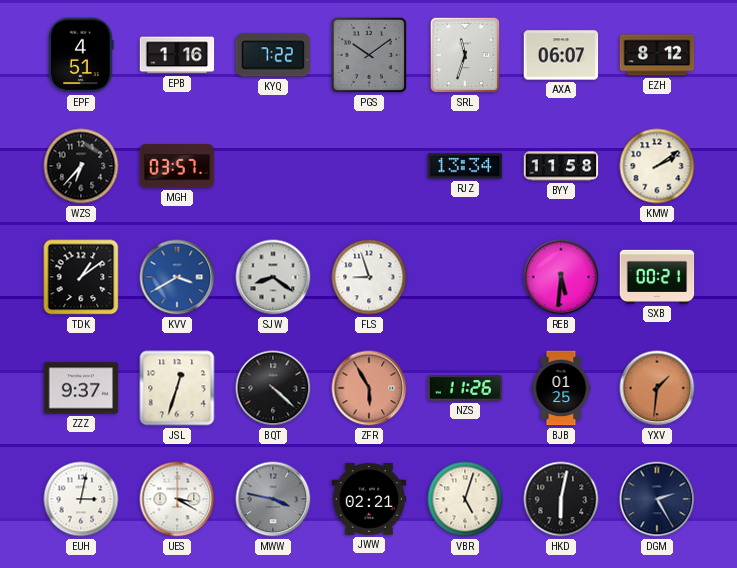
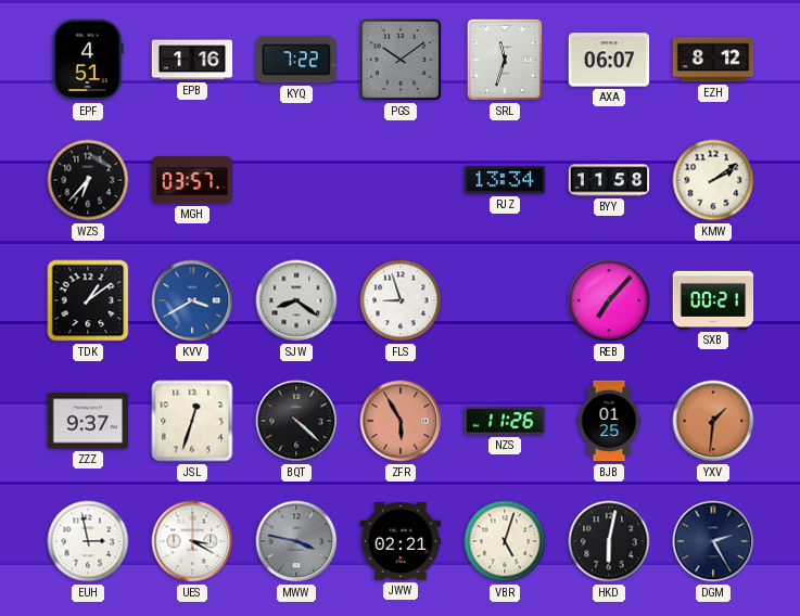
REB: 5:31 -> 7:07 (609, 300)
EUH: 3:02 -> 2:58 (88, 541)
